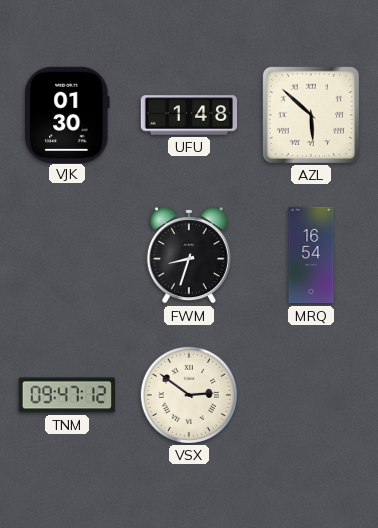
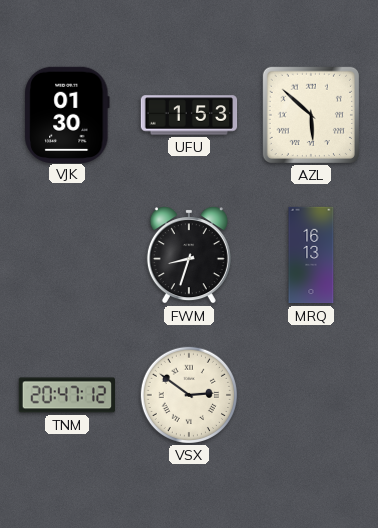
UFU: 1:48 -> 1:53 (189, 115)
MRQ: 16:54 -> 16:13 (311, 255)
TNM: 09:47 -> 20:47 (66, 395)
